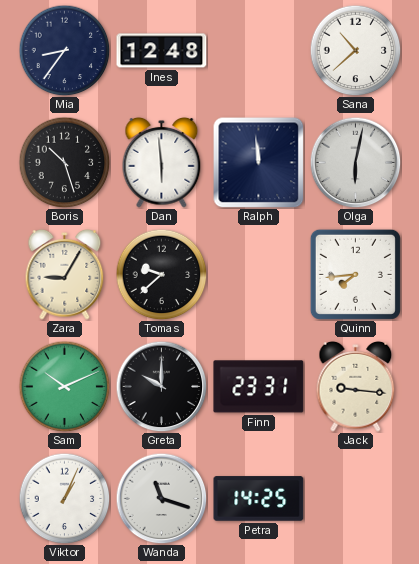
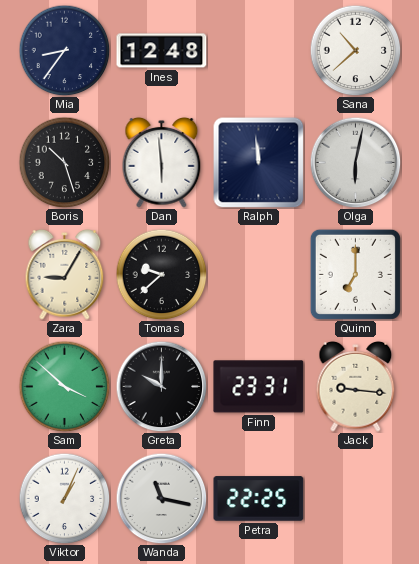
Quinn: 7:44 -> 7:00 (355, 274)
Sam: 10:11 -> 3:52 (64, 386)
Wanda: 11:18 -> 11:17 (161, 498)
Petra: 14:25 -> 22:25 (259, 499)
